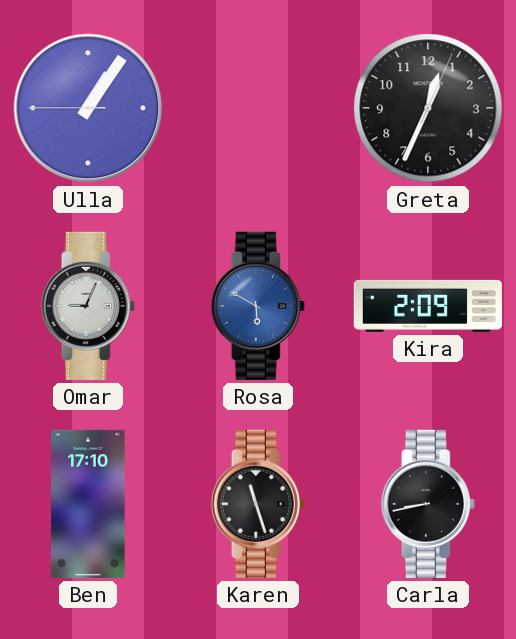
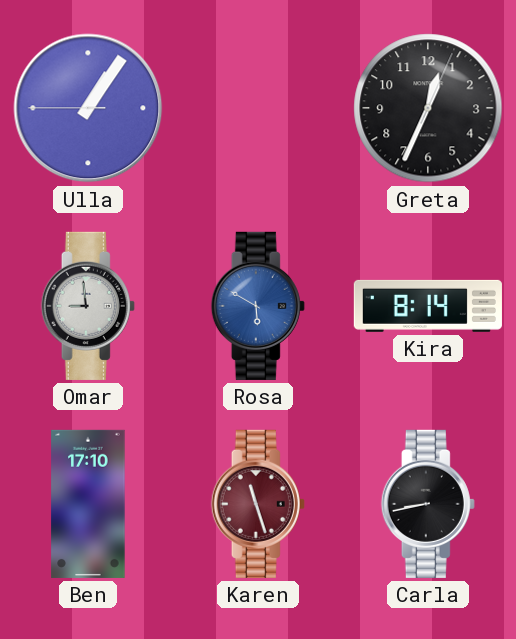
Omar: 9:04 -> 8:59 (88, 306)
Kira: 2:09 -> 8:14 (428, 306)
Karen dial: black -> burgundy (258, 504)
